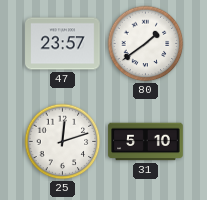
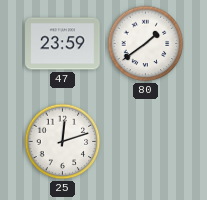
47: 23:57 -> 23:59 (63, 44)
31: 5:10 -> none (146, 142)
